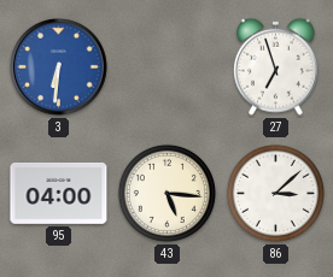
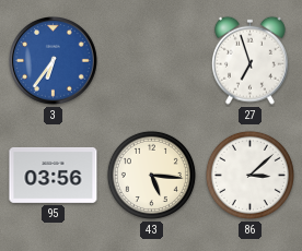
3: 6:31 -> 6:36 (54, 61)
95: 04:00 -> 03:56 (54, 175)
